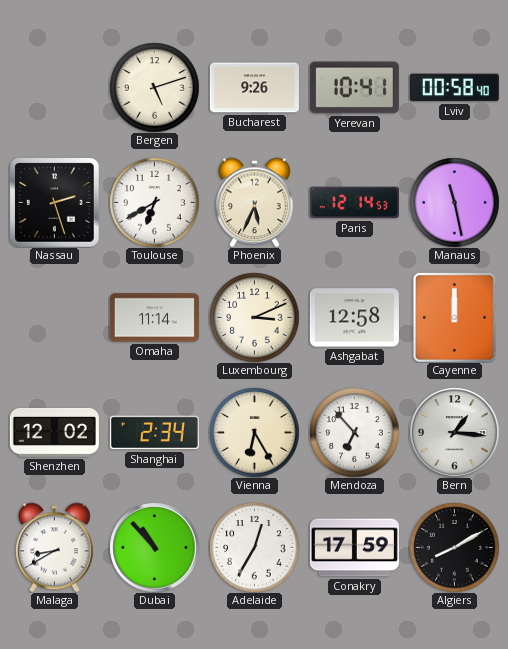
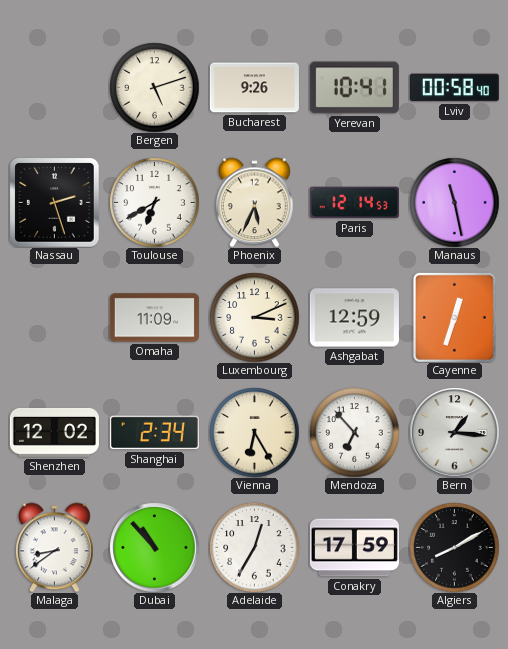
Omaha: 11:14 -> 11:09 (154, 318)
Ashgabat: 12:58 -> 12:59 (354, 318)
Cayenne: 12:00 -> 12:33 (454, 317)
Malaga: 8:40 -> 8:39 (55, 547)
